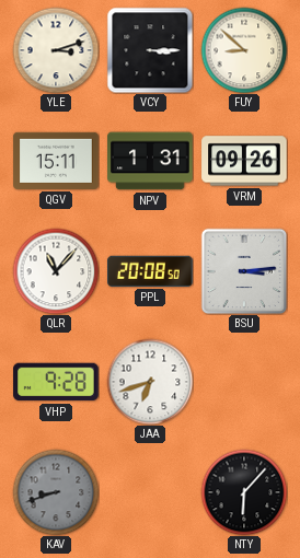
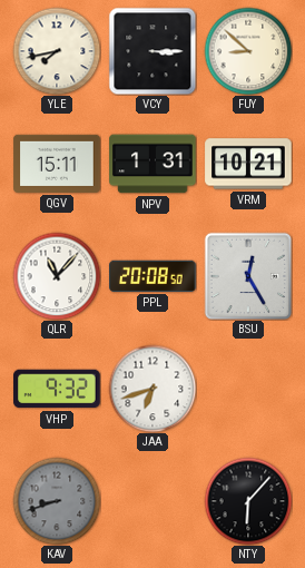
YLE: 3:12 -> 7:43 (57, 51)
VRM: 09:26 -> 10:21 (248, 164)
BSU: 3:14 -> 12:25 (248, 276)
VHP: 9:28 -> 9:32 (57, 389)
